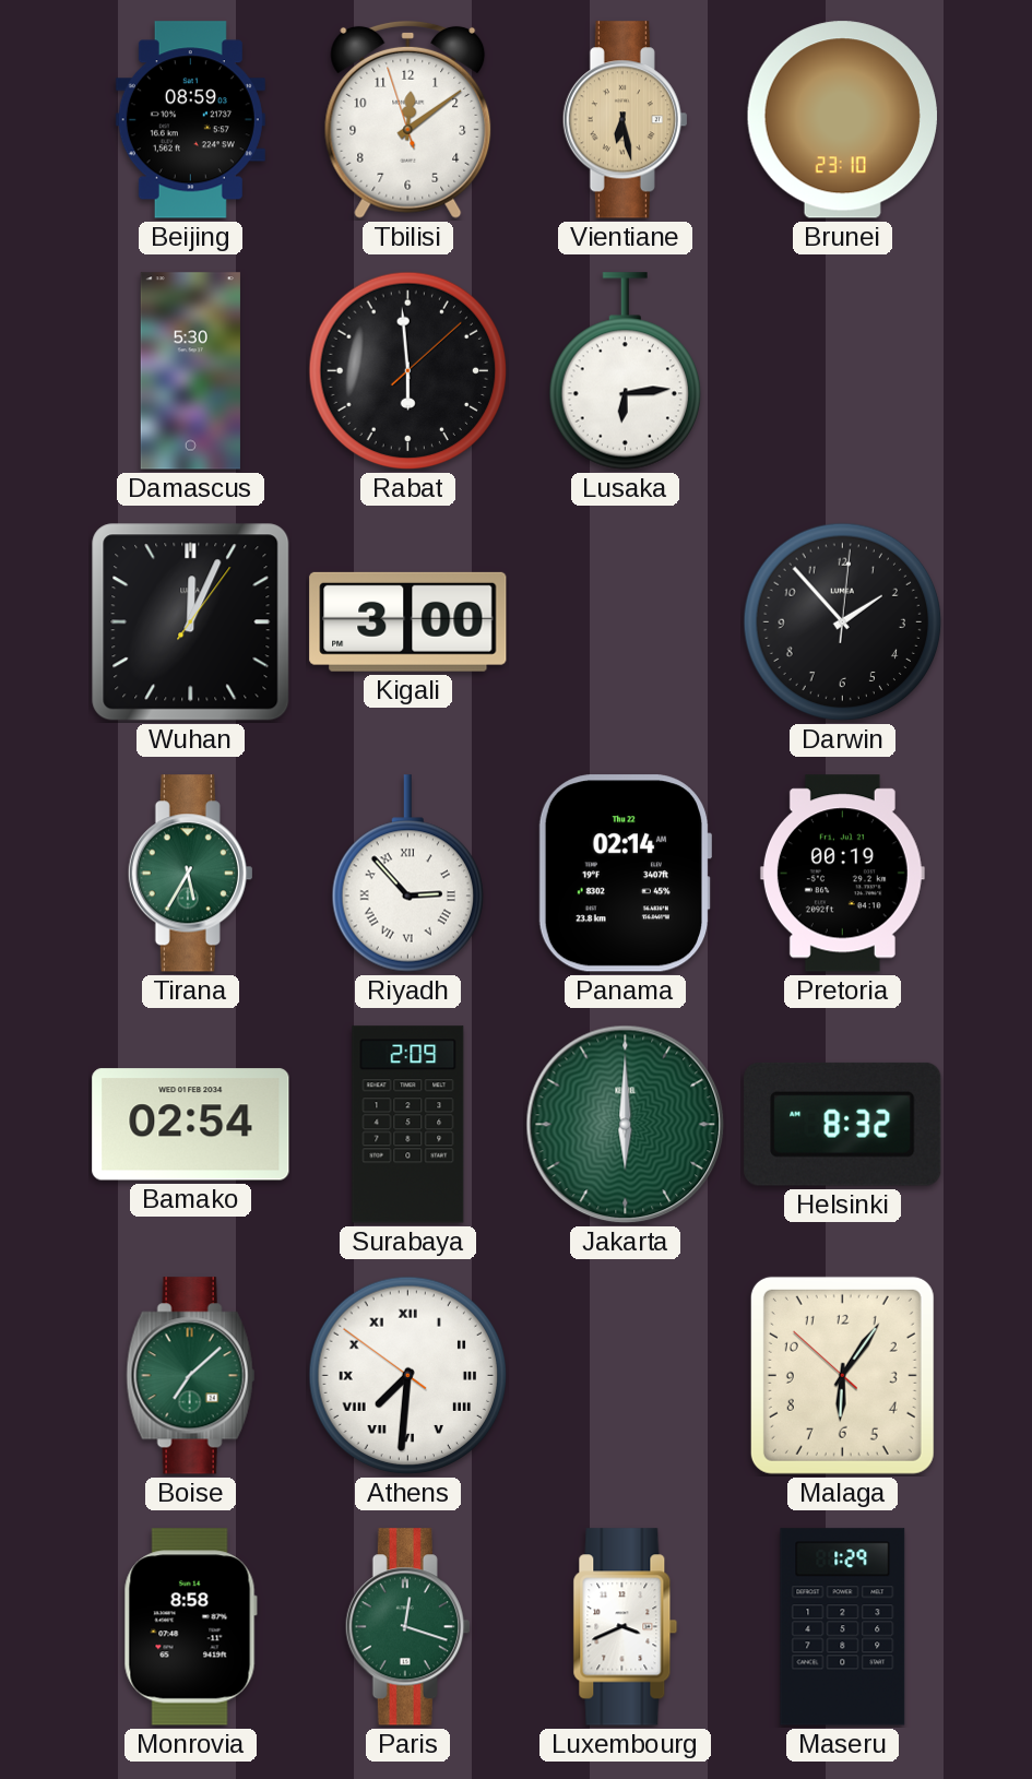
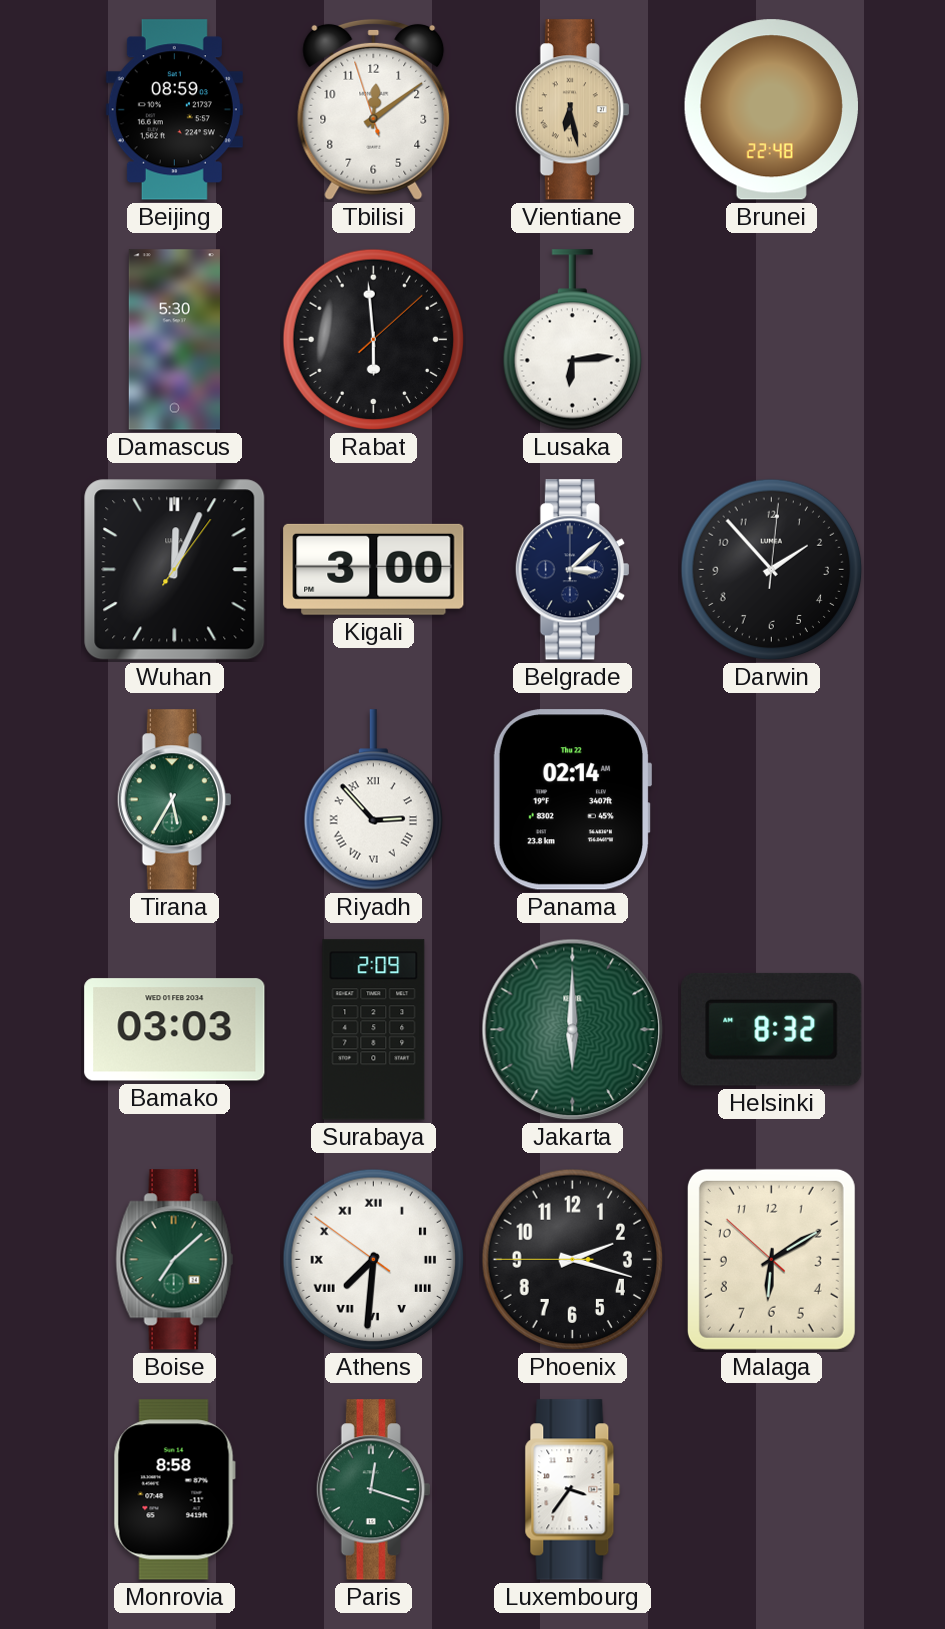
Brunei: 23:10 -> 22:48 (771, 110)
Belgrade: none -> 3:08 (572, 570)
Pretoria: 00:19 -> none (842, 874)
Bamako: 02:54 -> 03:03 (175, 1030)
Phoenix: none -> 2:17 (573, 1260)
Malaga: 6:05 -> 6:09 (771, 1259)
Luxembourg: 3:41 -> 3:36 (573, 1490)
Maseru: 1:29 -> none (843, 1627)
